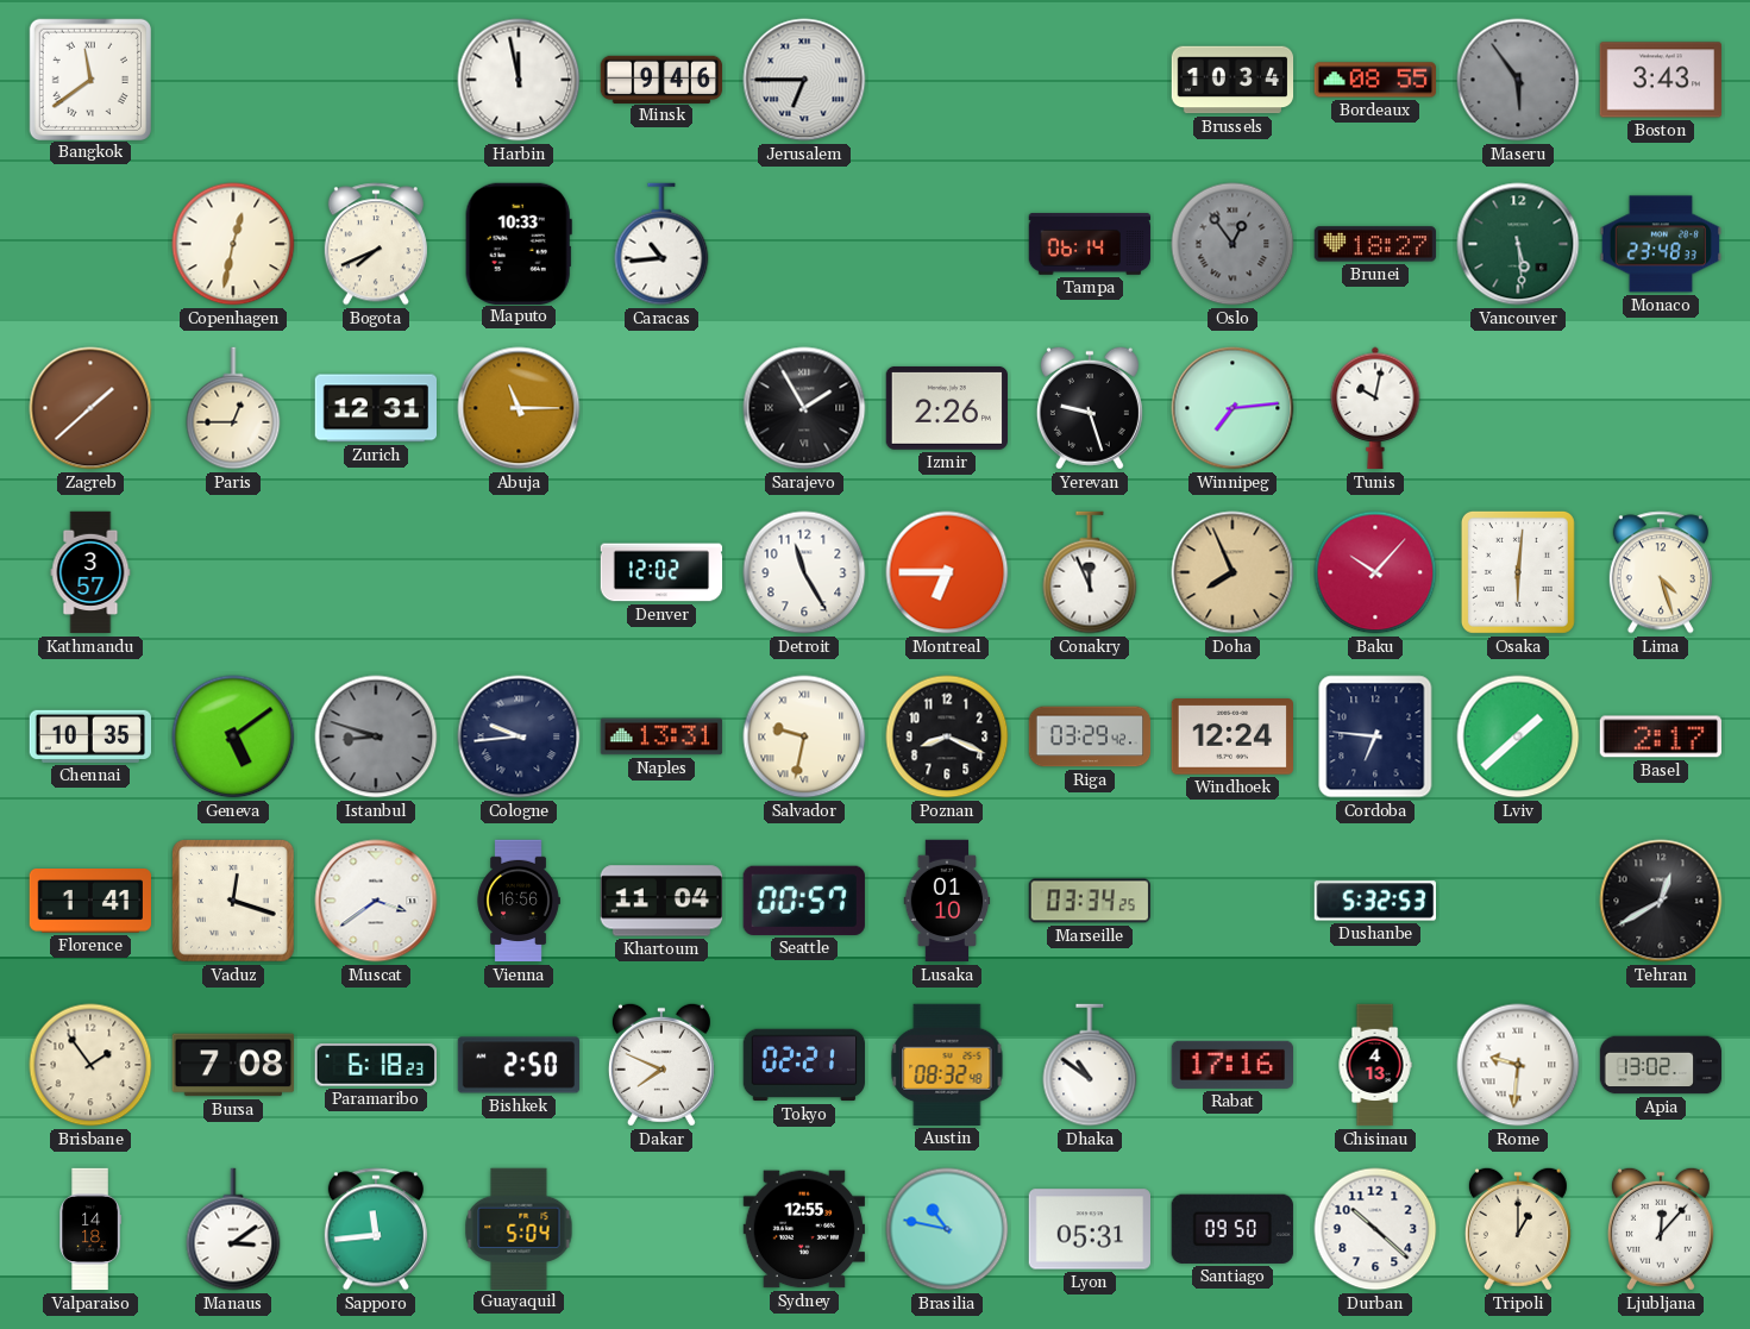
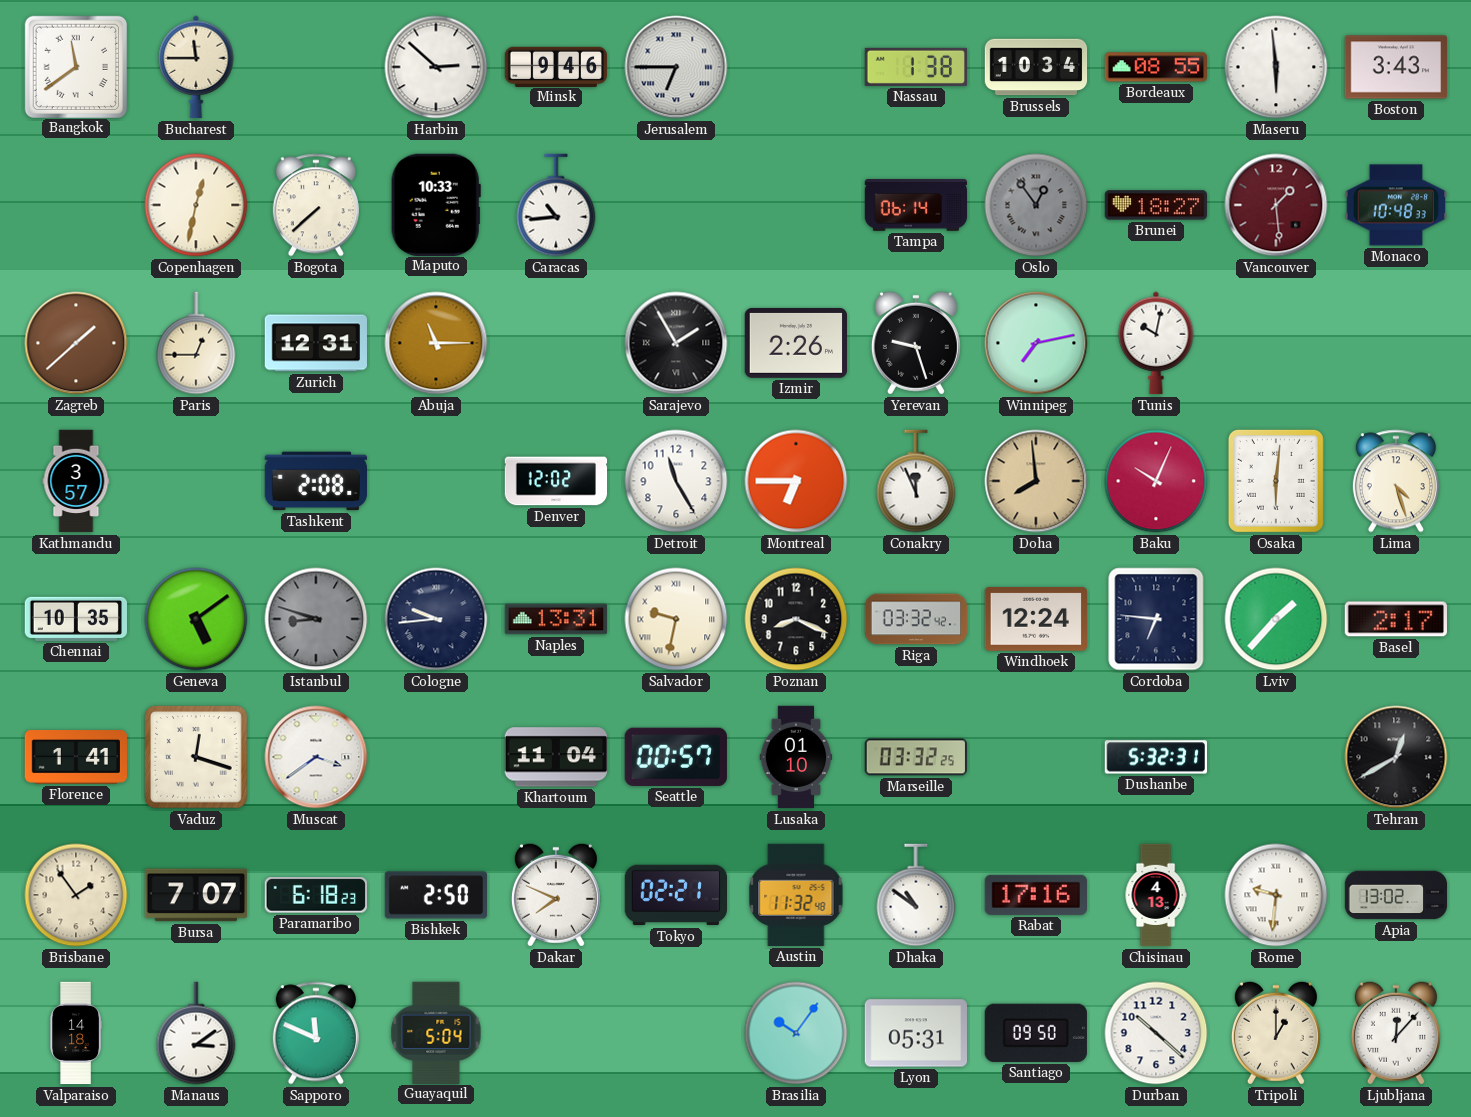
Bucharest: none -> 11:45 (196, 67)
Harbin: 11:58 -> 2:52 (436, 67)
Nassau: none -> 1:38 (915, 67)
Maseru: 5:54 -> 5:59 (1276, 67)
Maseru dial: grey -> white (1276, 67)
Bogota: 7:41 -> 7:38 (316, 205)
Vancouver: 5:29 -> 1:29 (1276, 205)
Vancouver dial: green -> burgundy (1276, 205)
Monaco: 23:48 -> 10:48 (1395, 205)
Winnipeg: 7:14 -> 7:13 (1036, 343)
Tashkent: none -> 2:08 (315, 481)
Doha: 7:56 -> 7:59 (1036, 481)
Baku: 10:07 -> 10:04 (1156, 481)
Riga: 03:29 -> 03:32 (916, 619)
Lviv: 1:38 -> 1:37 (1276, 619)
Vienna: 16:56 -> none (519, 901)
Marseille: 03:34 -> 03:32 (916, 757)
Dushanbe: 5:32:53 -> 5:32:31 (1155, 757)
Bursa: 7:08 -> 7:07 (195, 895)
Austin: 08:32 -> 11:32 (796, 895)
Sapporo: 11:44 -> 11:49 (316, 1033)
Sydney: 12:55 -> none (803, 1229)
Brasilia: 10:47 -> 10:06 (796, 1033)
